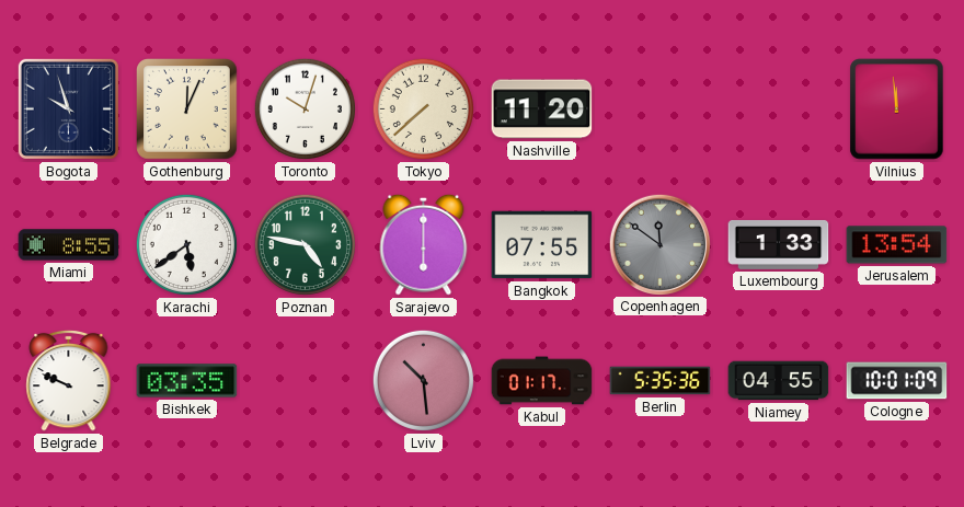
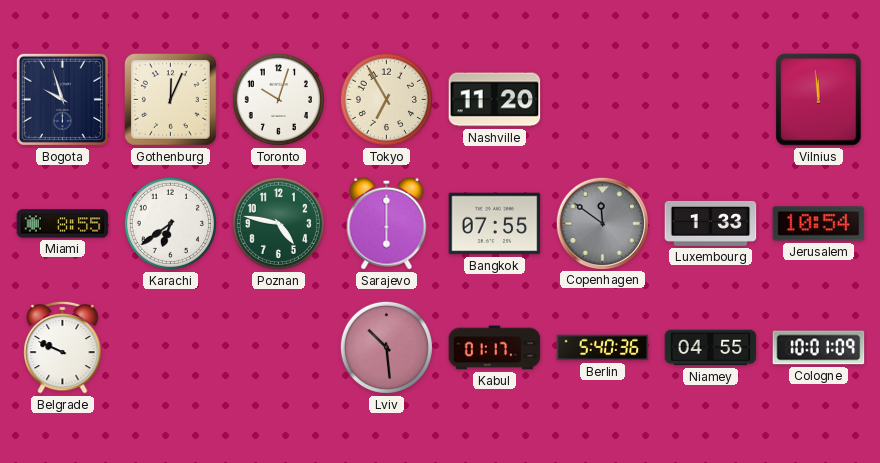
Tokyo: 7:38 -> 6:55 (386, 99)
Karachi: 5:39 -> 6:39 (170, 223)
Jerusalem: 13:54 -> 10:54 (819, 224)
Bishkek: 03:35 -> none (187, 381)
Berlin: 5:35 -> 5:40 (603, 348)
